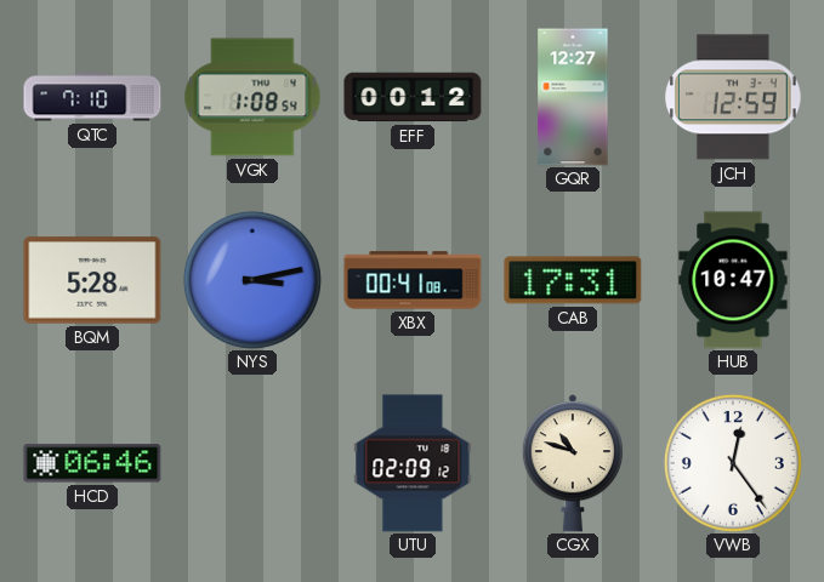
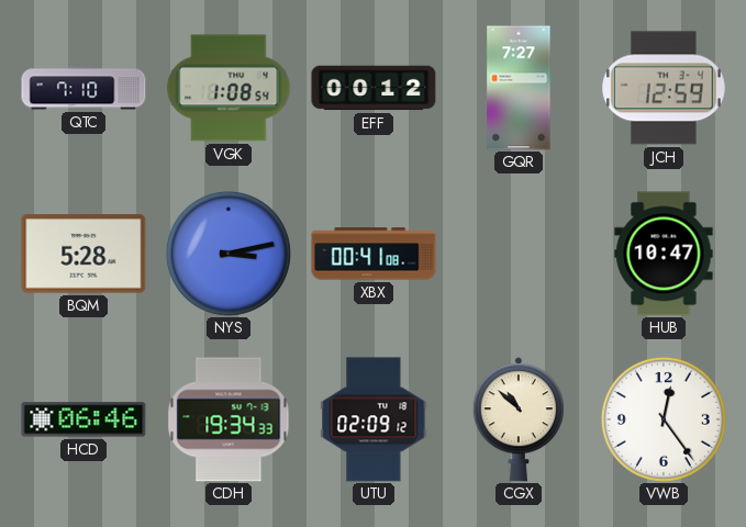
GQR: 12:27 -> 7:27 (519, 88)
CAB: 17:31 -> none (573, 280)
CDH: none -> 19:34 (229, 419)
CGX: 10:48 -> 10:52 (519, 419)
